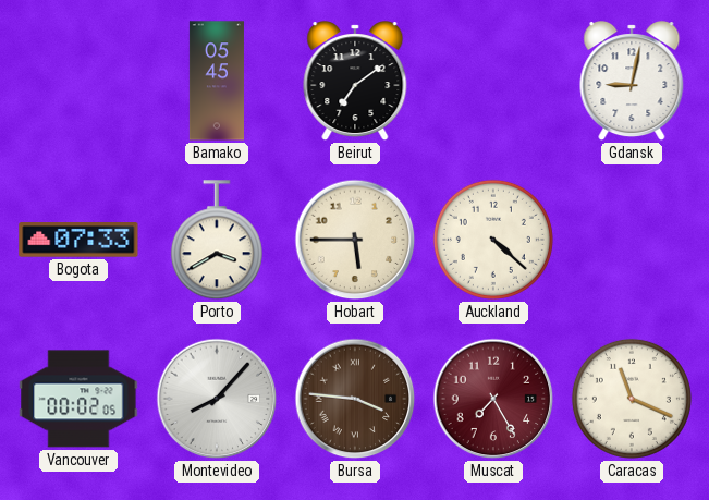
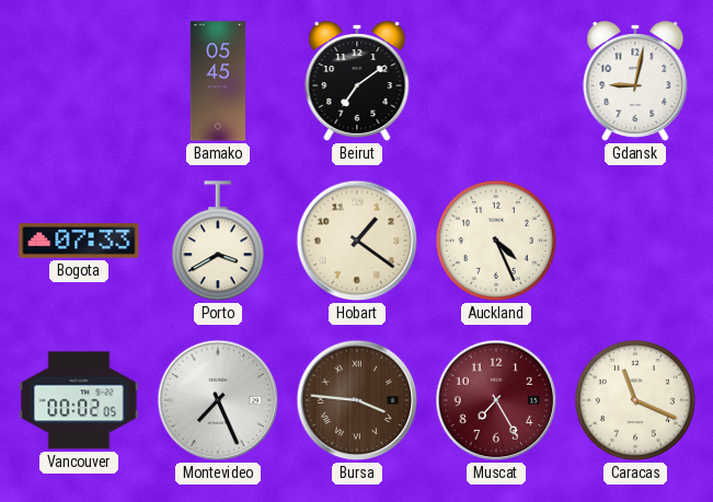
Hobart: 5:45 -> 1:21 (357, 241)
Auckland: 4:22 -> 4:26 (496, 241)
Montevideo: 8:07 -> 7:26 (218, 400)
